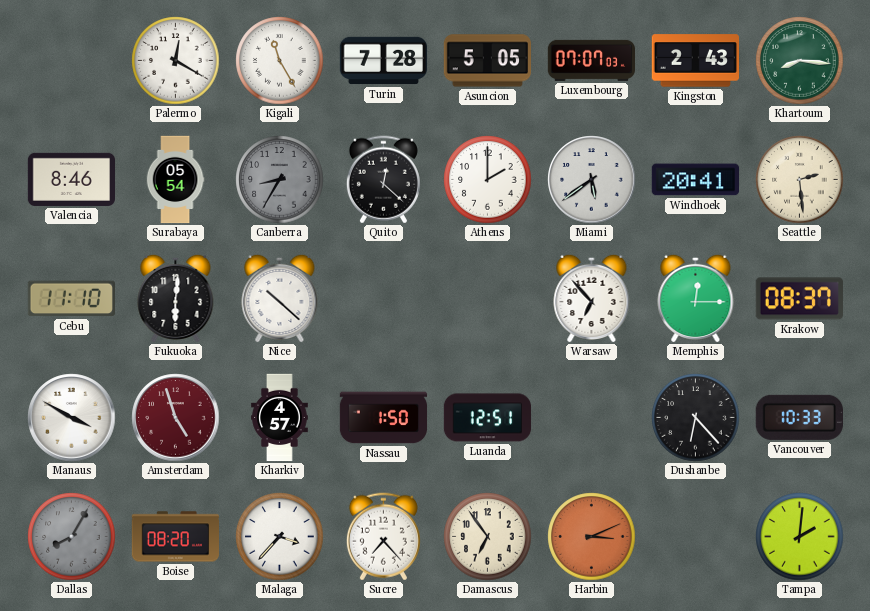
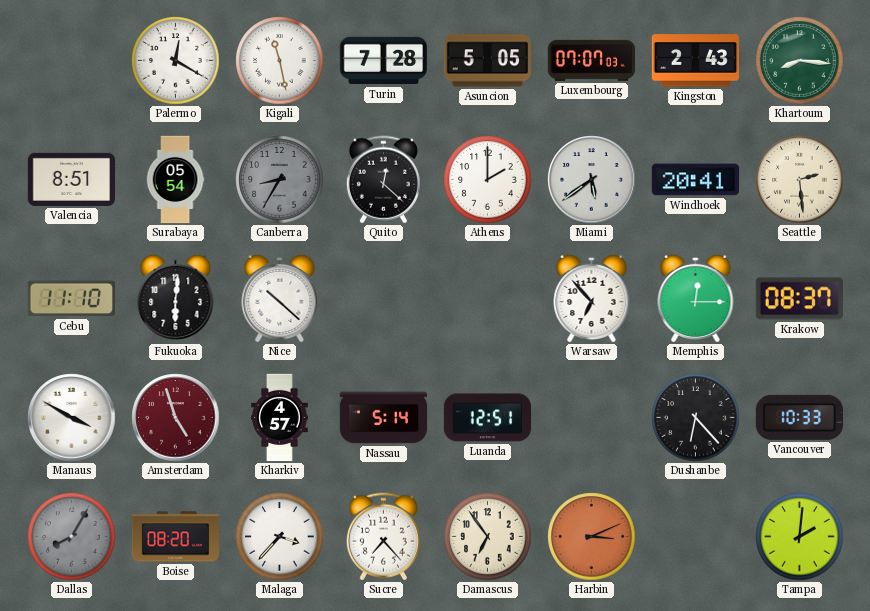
Kigali: 11:25 -> 11:28 (280, 61)
Valencia: 8:46 -> 8:51 (72, 179)
Nassau: 1:50 -> 5:14 (384, 418)
